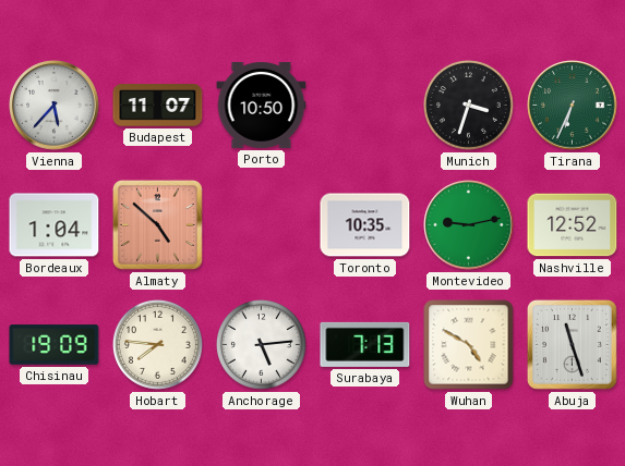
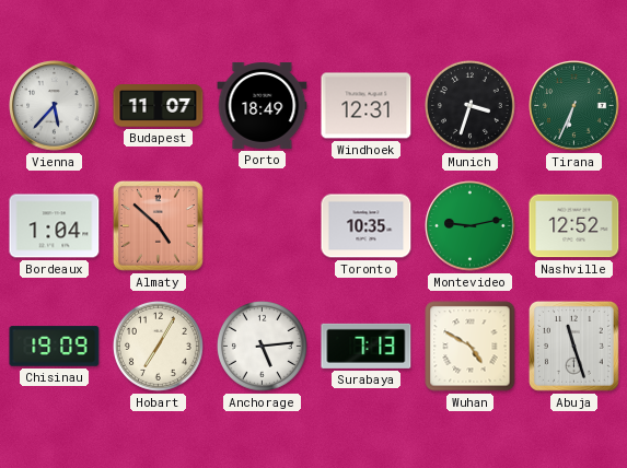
Porto: 10:50 -> 18:49 (263, 105)
Windhoek: none -> 12:31 (367, 106)
Hobart: 7:46 -> 7:05 (158, 346)
